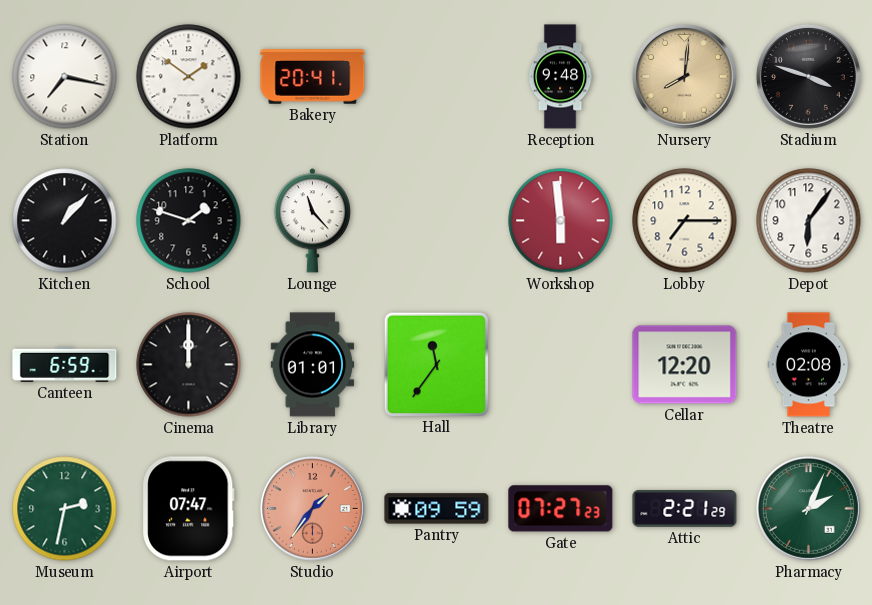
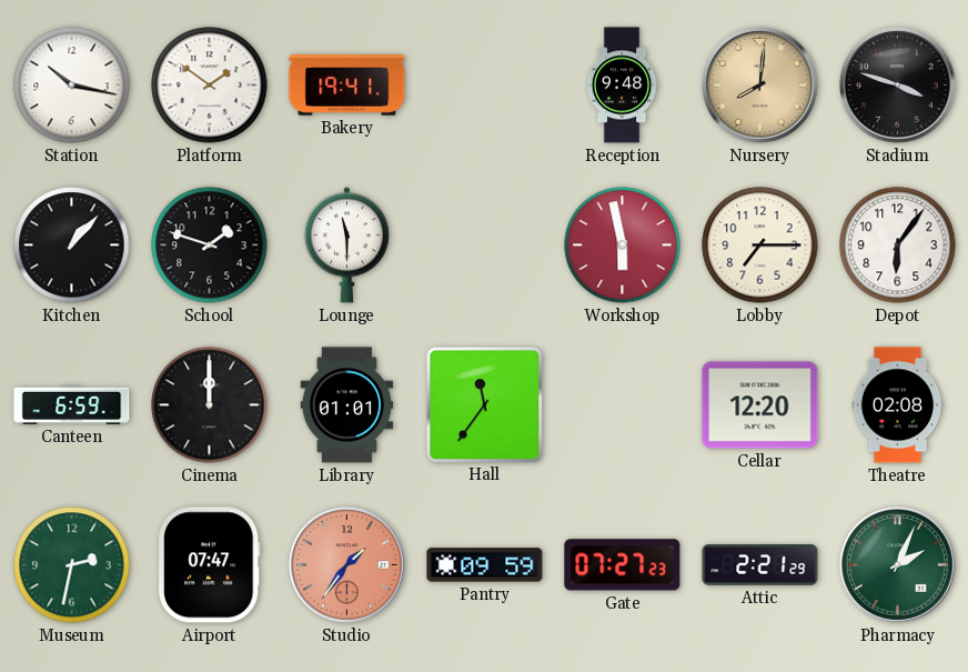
Station: 7:17 -> 10:17 (72, 86)
Bakery: 20:41 -> 19:41 (347, 86)
Lounge: 11:23 -> 11:30 (346, 245)
Workshop: 5:59 -> 5:58 (623, 245)
